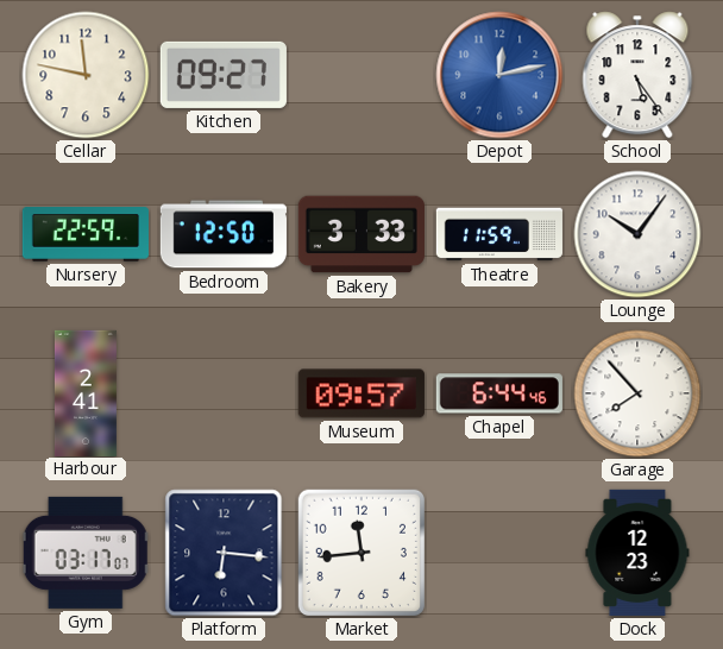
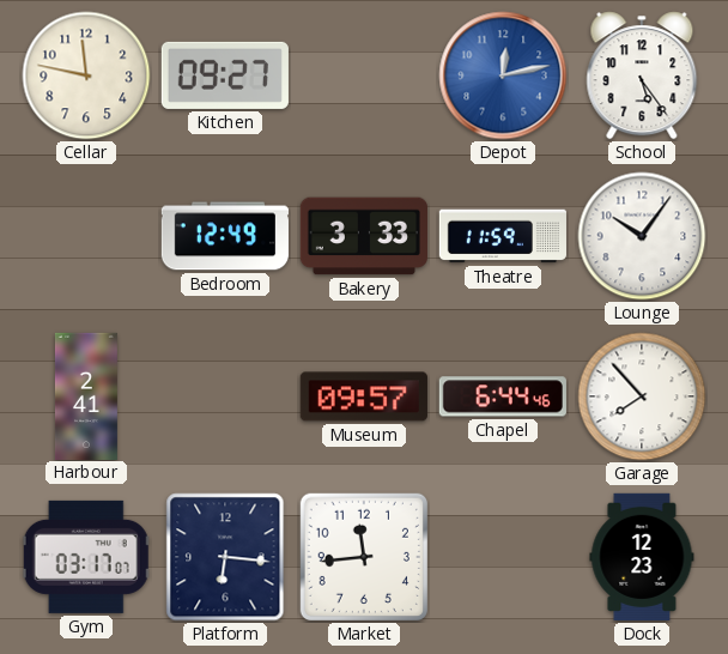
Nursery: 22:59 -> none (84, 234)
Bedroom: 12:50 -> 12:49 (225, 236)
